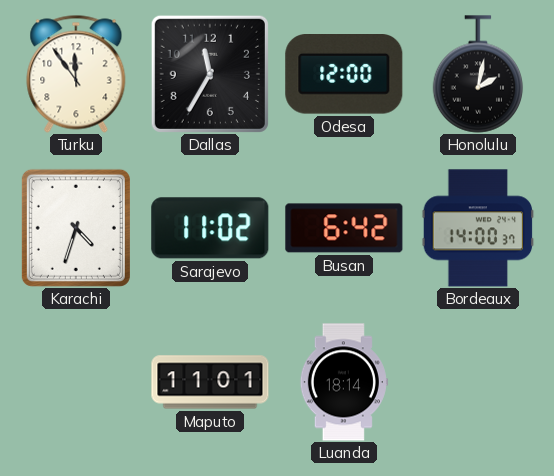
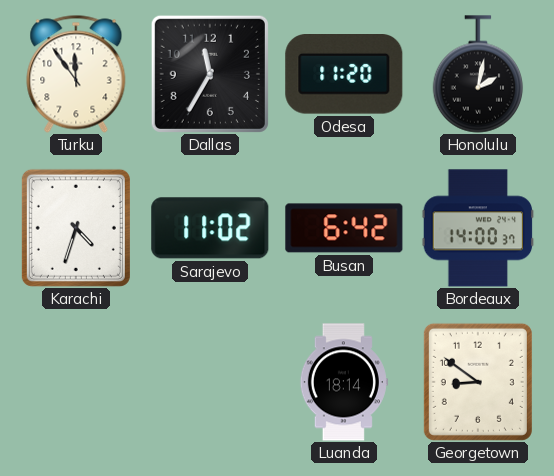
Odesa: 12:00 -> 11:20 (344, 75)
Maputo: 11:01 -> none (210, 382)
Georgetown: none -> 8:51 (478, 382)
